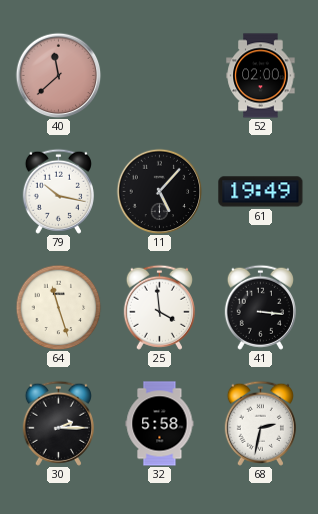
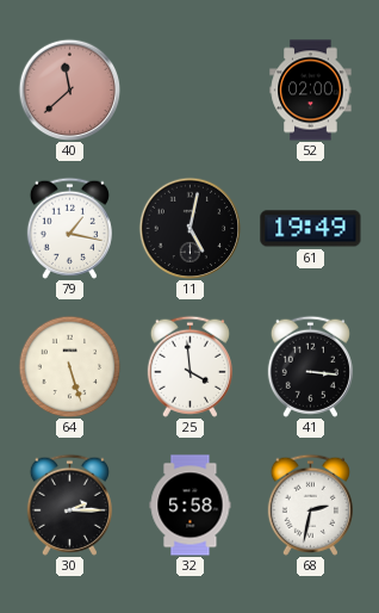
79: 10:17 -> 1:17 (69, 228)
11: 5:07 -> 5:02 (189, 228)
64: 11:27 -> 5:27 (69, 366)
